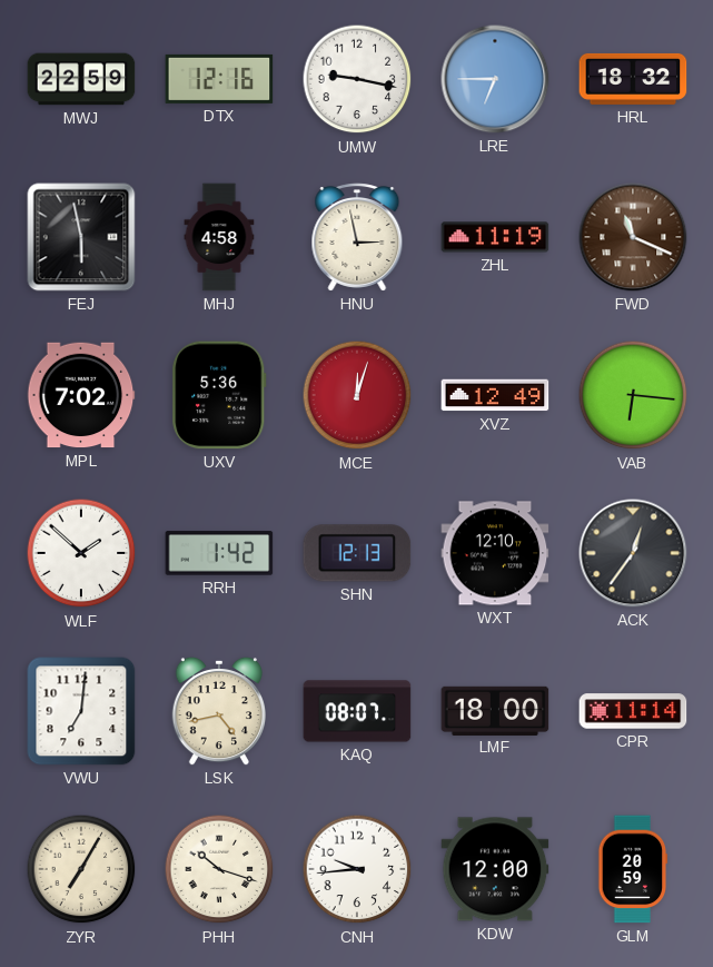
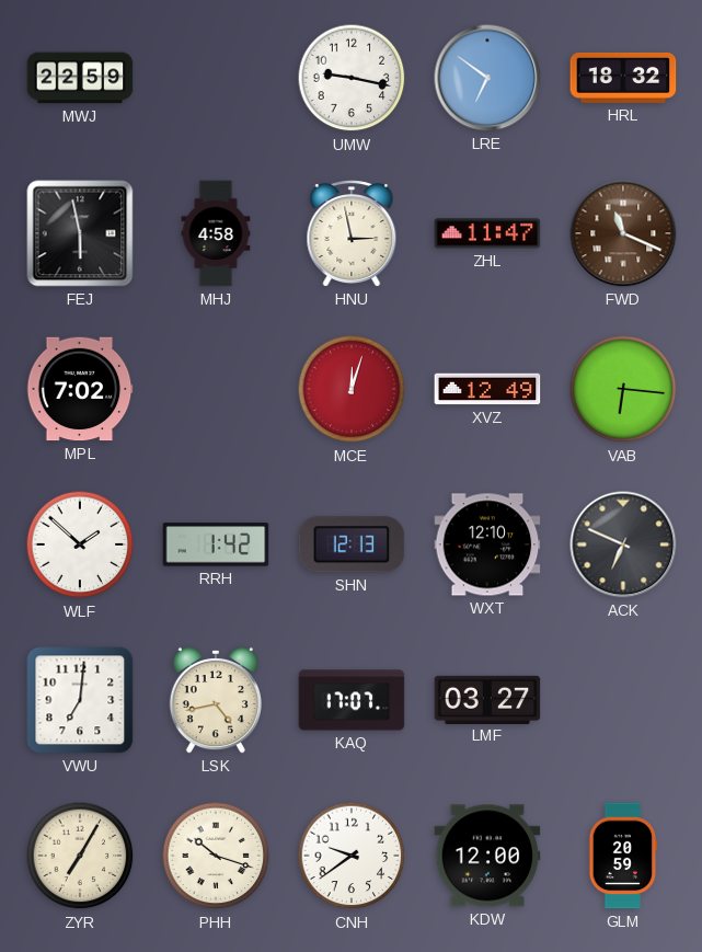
DTX: 12:16 -> none (219, 79)
LRE: 6:45 -> 6:51 (487, 78)
ZHL: 11:19 -> 11:47 (487, 233)
UXV: 5:36 -> none (219, 395)
ACK: 12:36 -> 6:49 (623, 544)
KAQ: 08:07 -> 17:07 (352, 700)
LMF: 18:00 -> 03:27 (487, 699)
CPR: 11:14 -> none (633, 711)
CNH: 9:44 -> 9:39 (352, 856)
